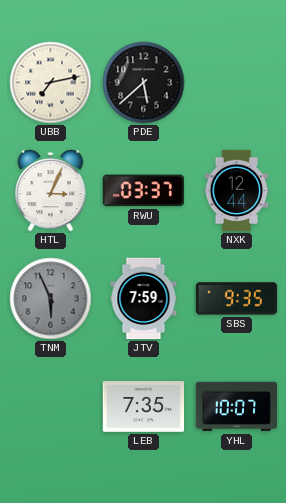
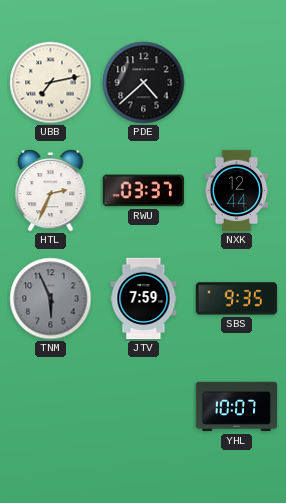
PDE: 5:38 -> 4:38 (144, 83)
HTL: 3:04 -> 2:34 (51, 191)
LEB: 7:35 -> none (144, 407)
